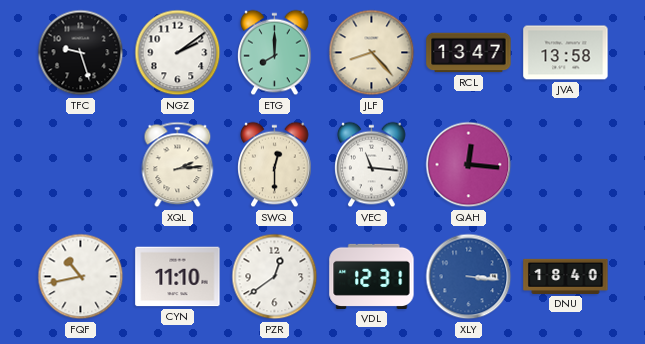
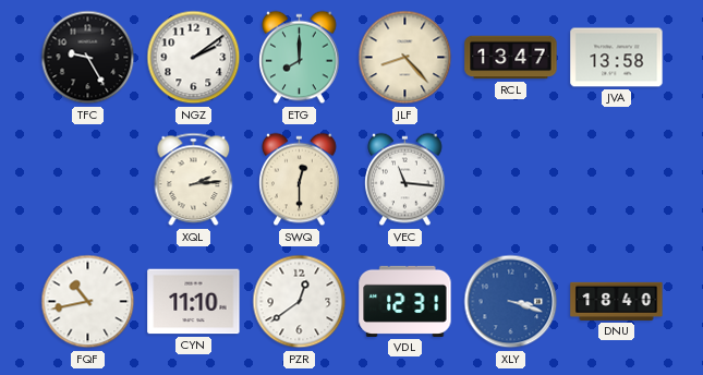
TFC: 9:27 -> 9:25 (88, 58)
QAH: 12:16 -> none (469, 165)
XLY: 3:16 -> 3:18 (511, 302)
